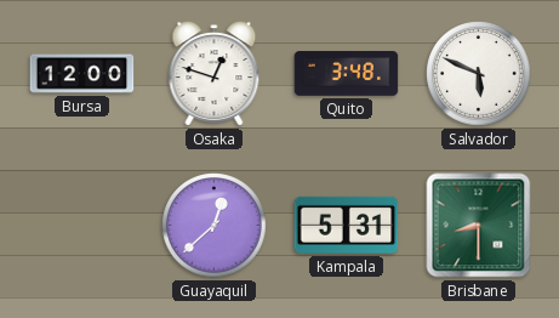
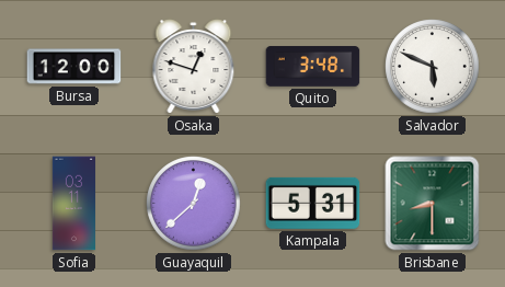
Sofia: none -> 03:11 (73, 204)
